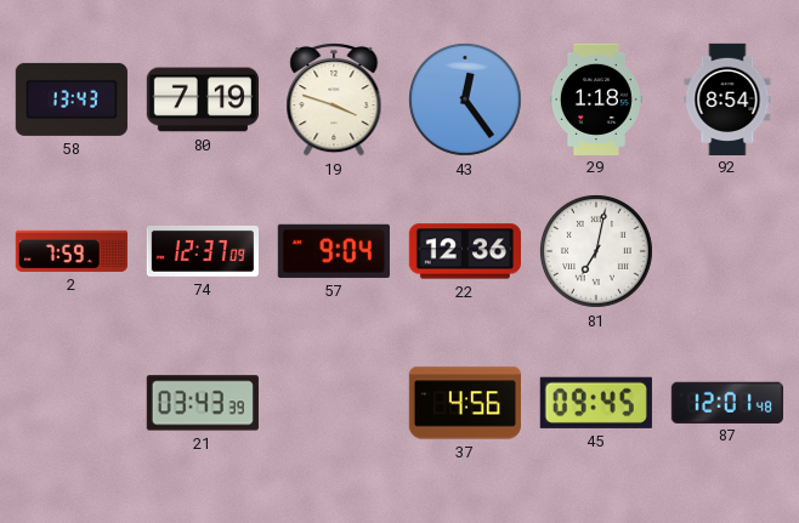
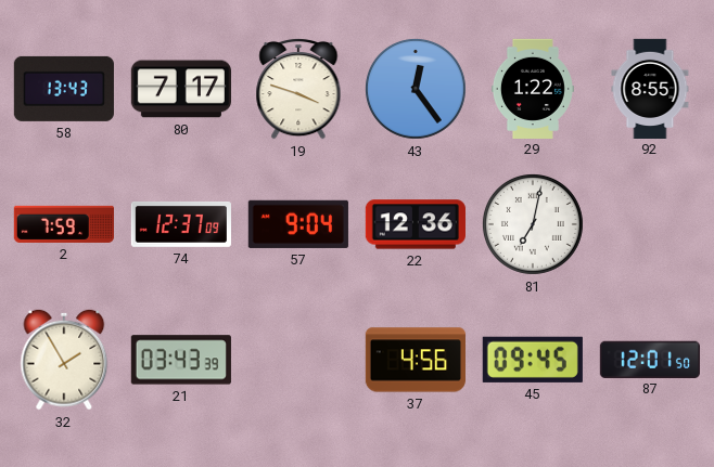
80: 7:19 -> 7:17 (181, 89)
29: 1:18 -> 1:22 (533, 88)
92: 8:54 -> 8:55 (650, 88)
32: none -> 1:55 (64, 360)
87: 12:01:48 -> 12:01:50 (650, 359)
